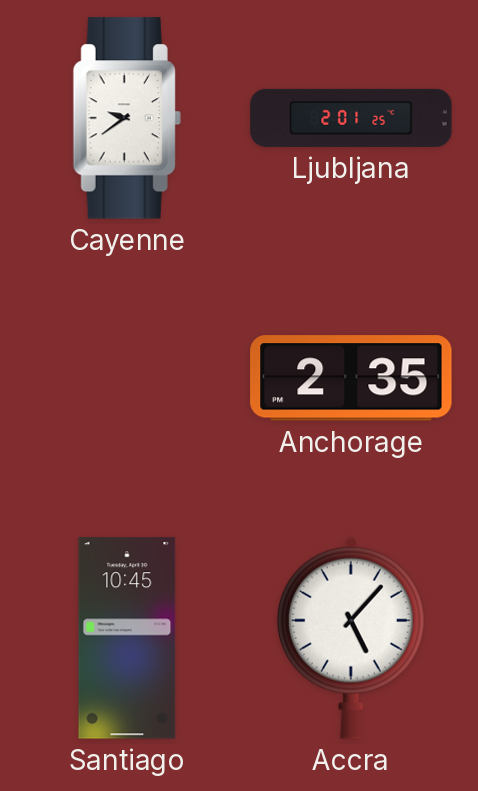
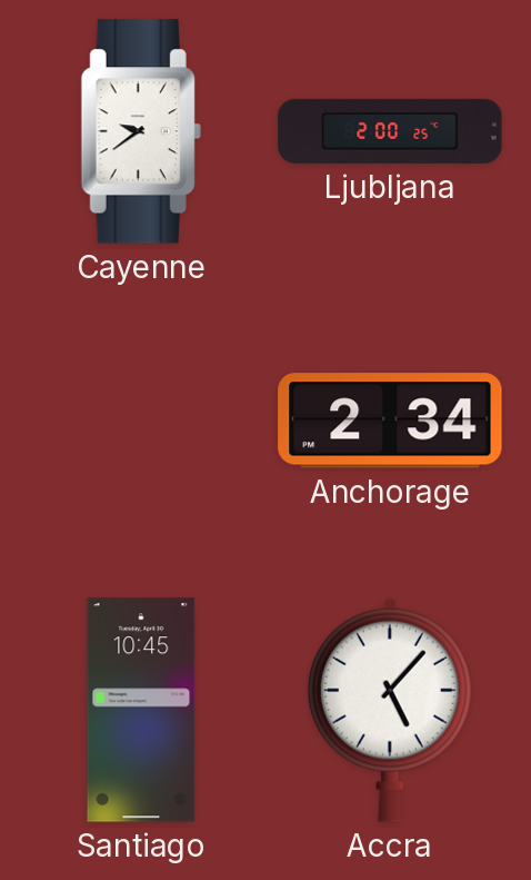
Ljubljana: 2:01 -> 2:00 (390, 131)
Anchorage: 2:35 -> 2:34 (390, 421)
